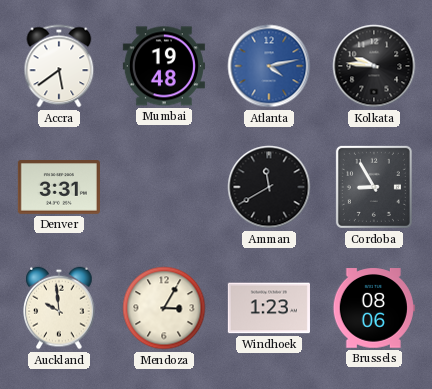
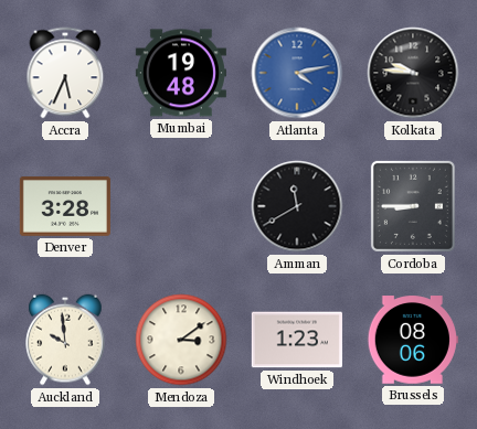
Accra: 5:39 -> 5:34 (65, 73)
Denver: 3:31 -> 3:28 (65, 207)
Cordoba: 8:55 -> 8:45 (413, 206)
Mendoza: 3:05 -> 3:09 (181, 340)
